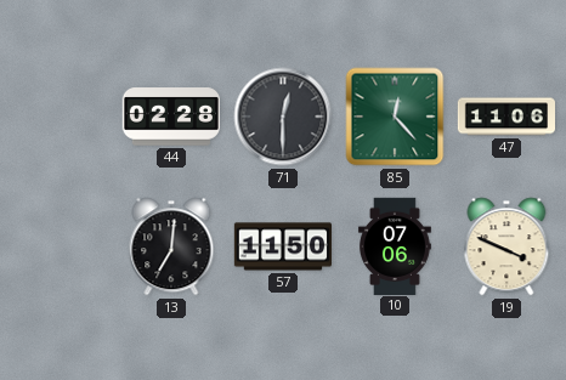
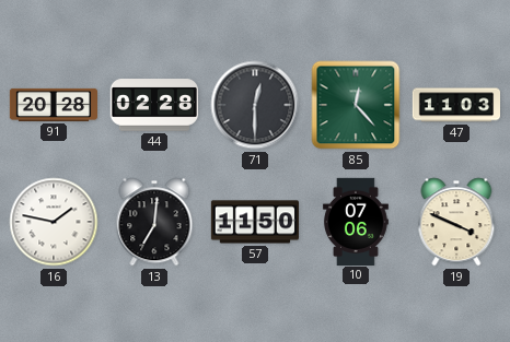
91: none -> 20:28 (54, 105)
47: 11:06 -> 11:03 (455, 105)
16: none -> 1:47 (54, 222)
